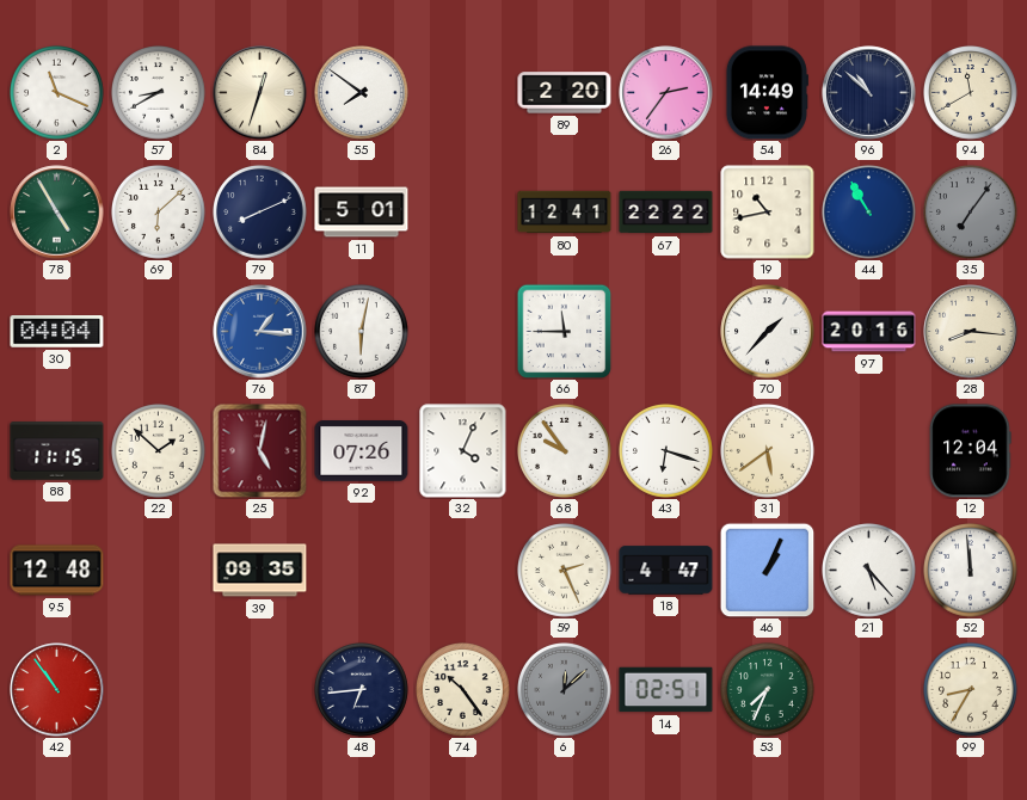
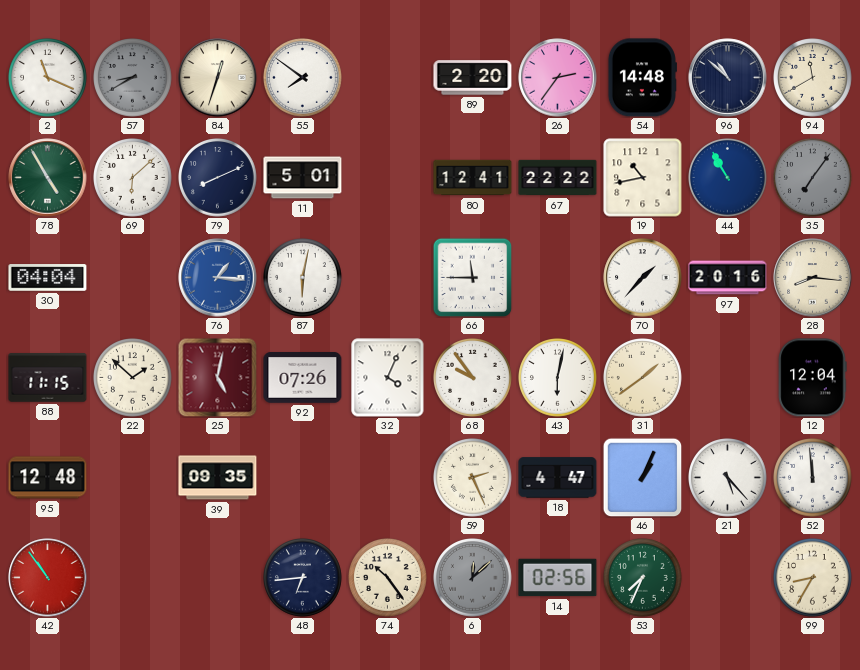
57 dial: white -> grey (133, 78)
54: 14:49 -> 14:48 (642, 78)
43: 6:18 -> 6:02 (558, 378)
31: 5:39 -> 1:39 (643, 378)
14: 02:51 -> 02:56 (558, 578)
